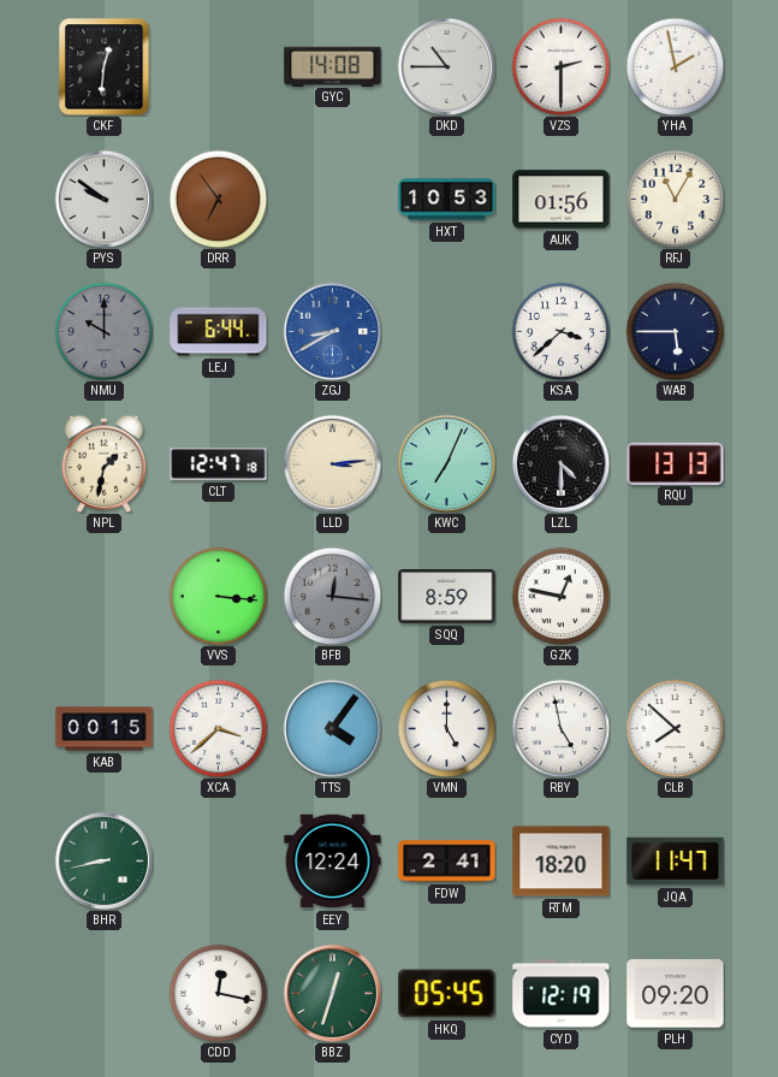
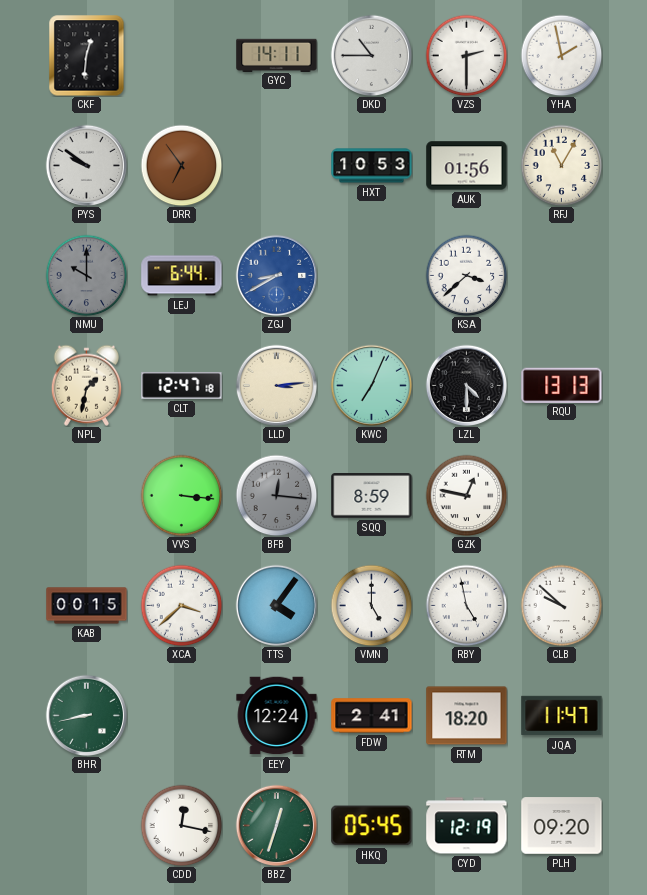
GYC: 14:08 -> 14:11 (277, 55)
WAB: 5:45 -> none (675, 331)
CLB: 7:52 -> 9:52 (561, 605)
